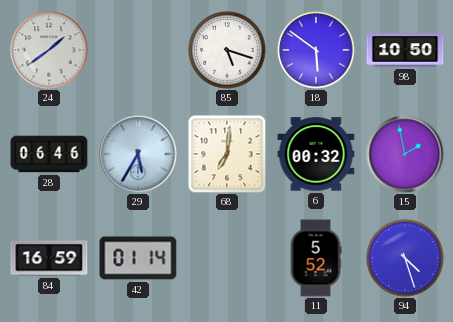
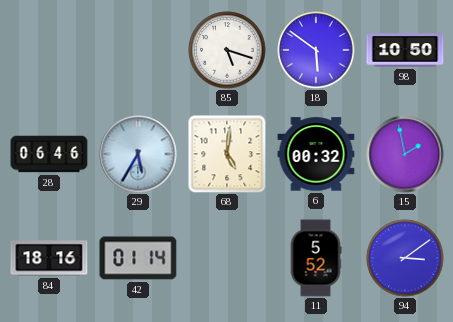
24: 1:39 -> none (49, 50)
68: 7:01 -> 5:01 (227, 154)
84: 16:59 -> 18:16 (49, 258)
94: 4:27 -> 3:09 (405, 258)
